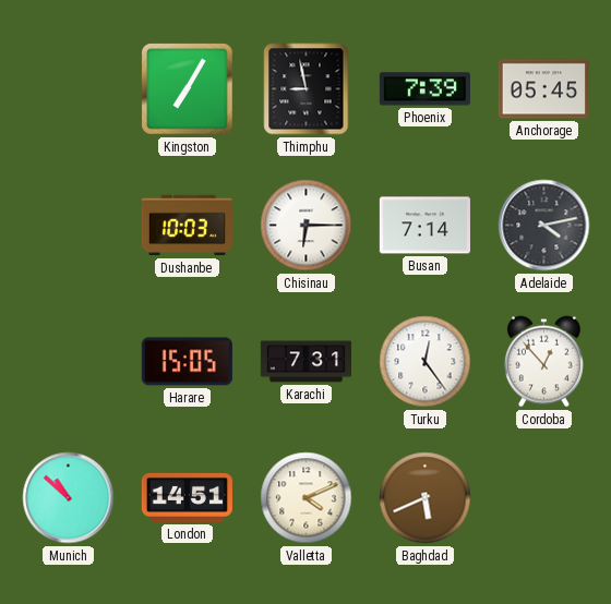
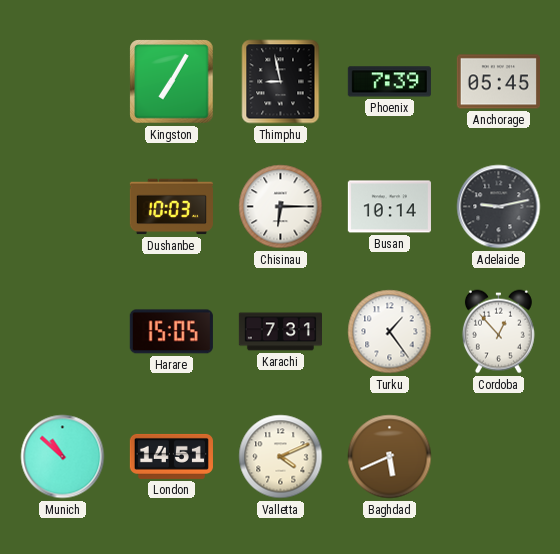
Busan: 7:14 -> 10:14 (389, 207)
Adelaide: 4:13 -> 9:13 (499, 207)
Turku: 12:24 -> 1:24 (390, 332)
